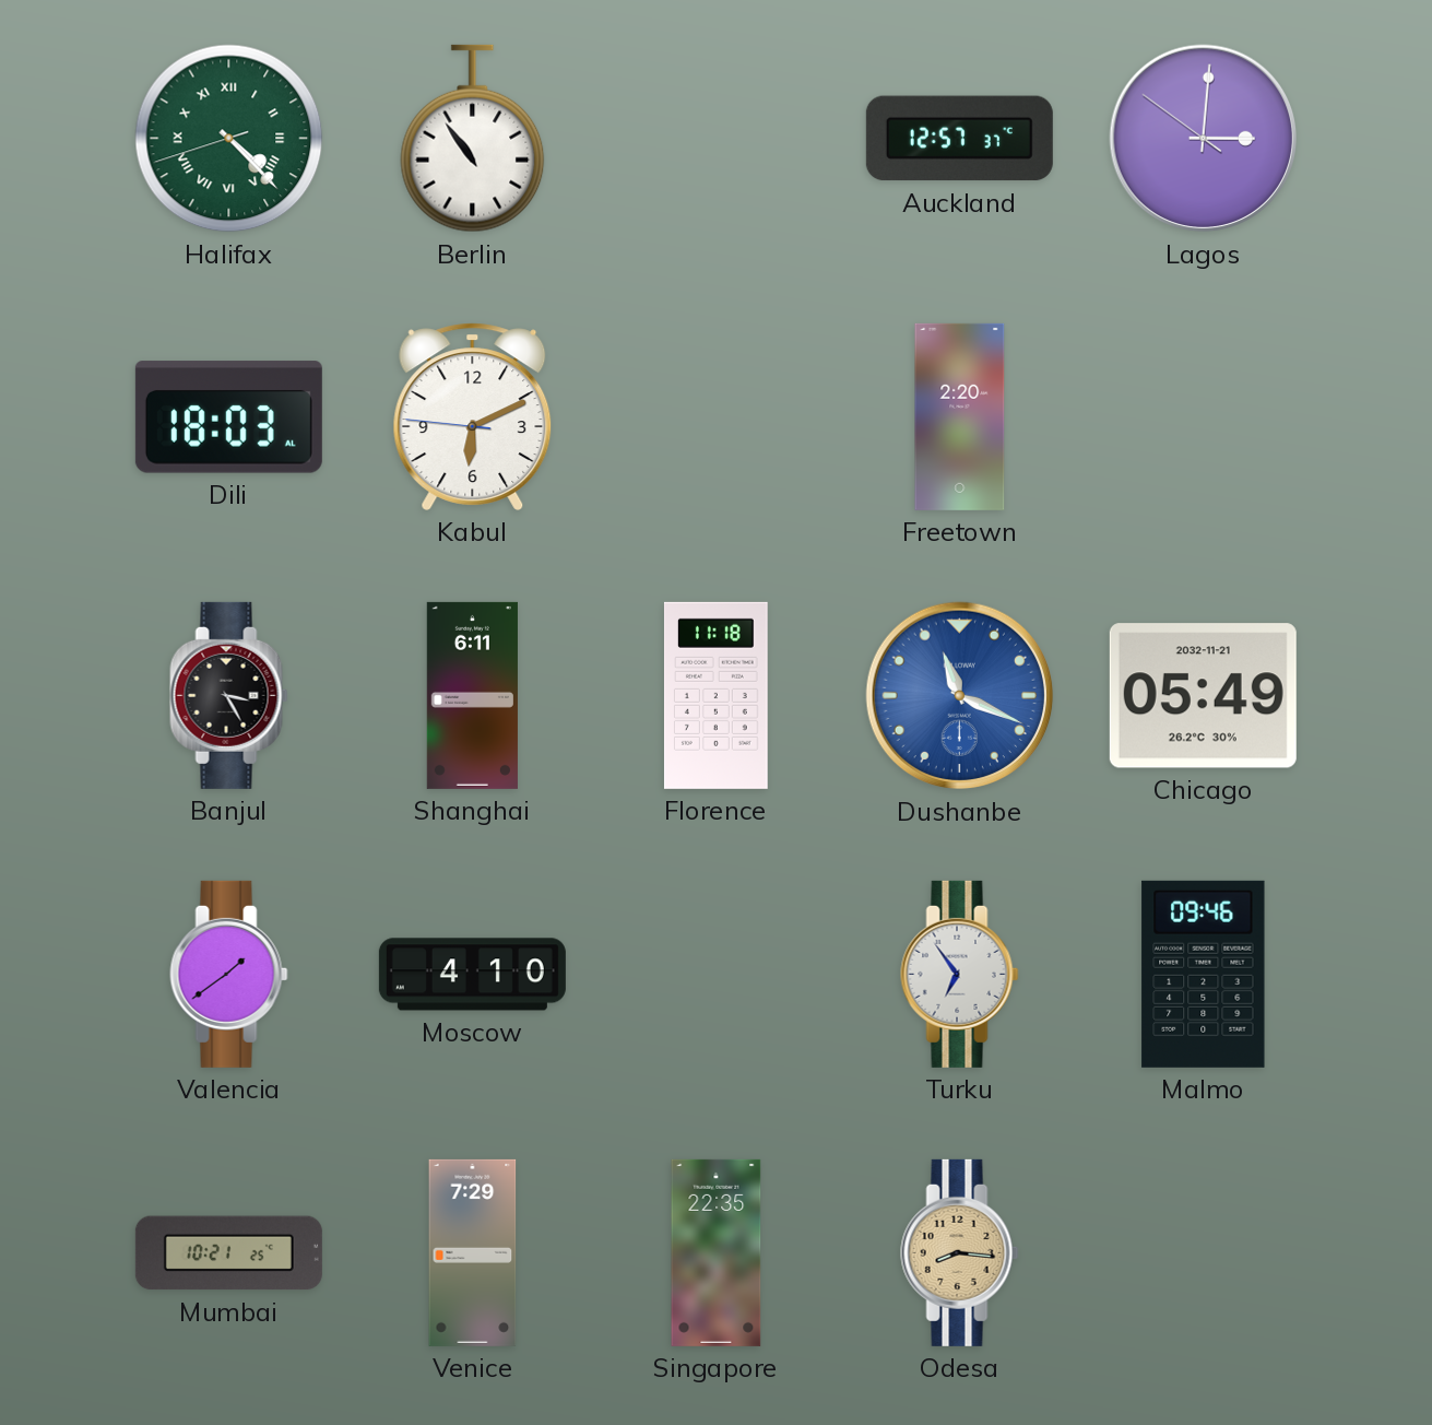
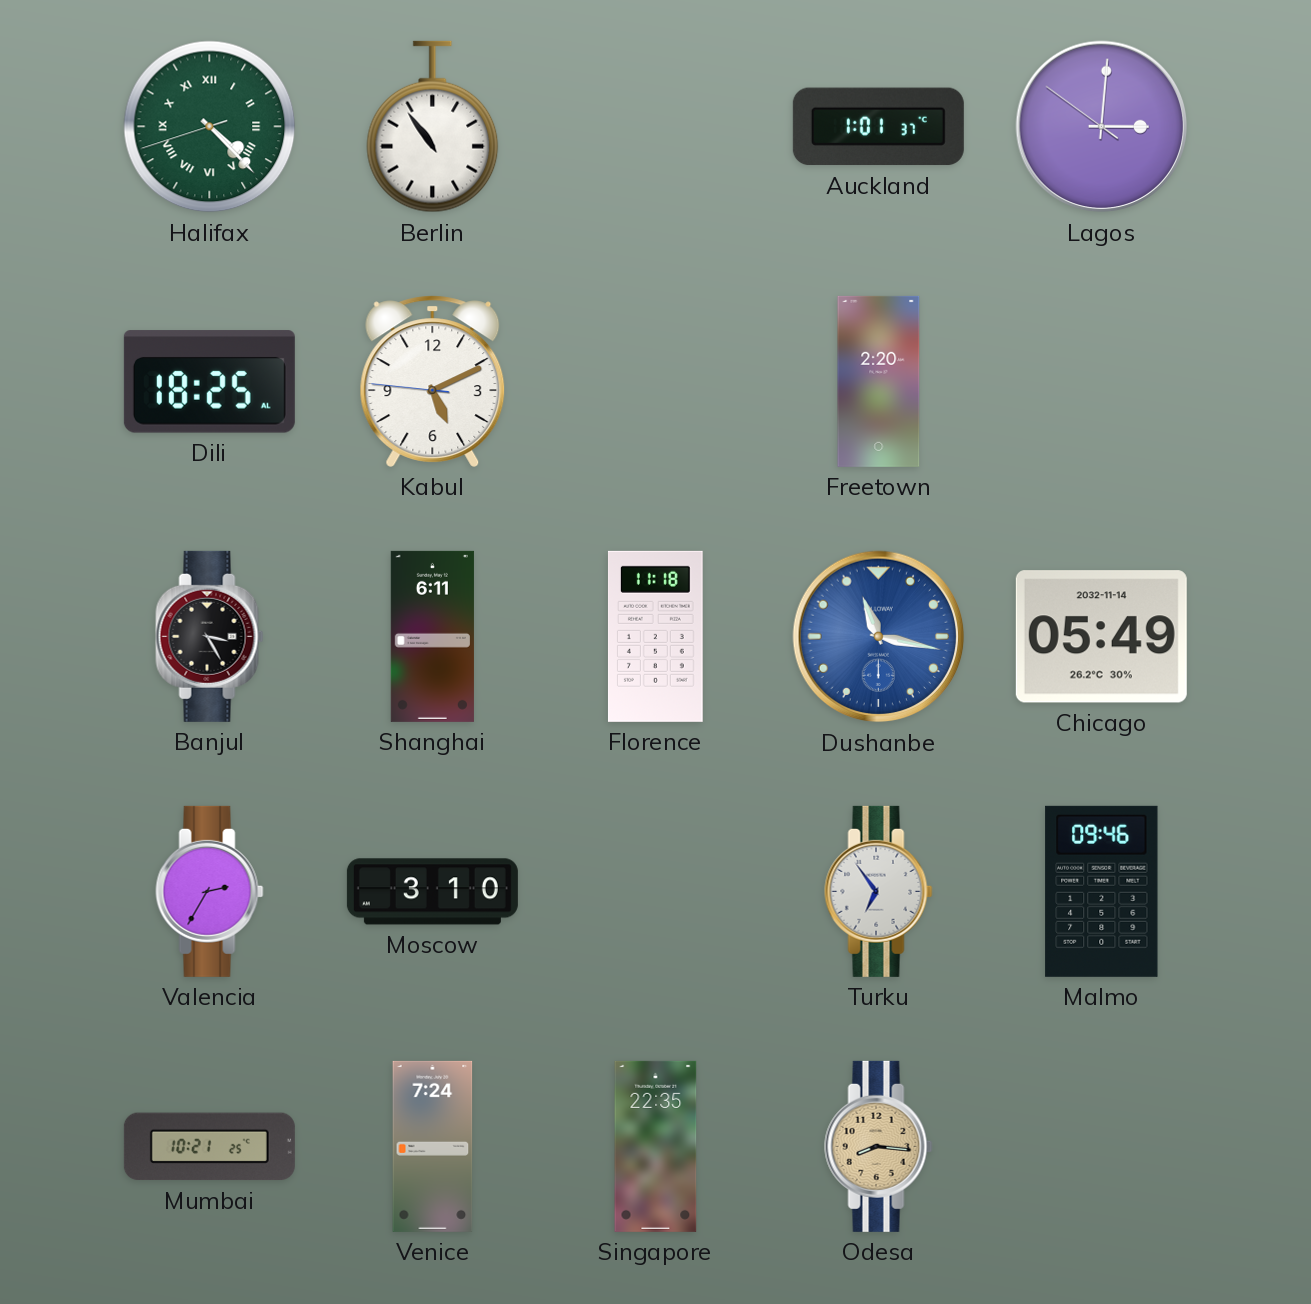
Auckland: 12:57 -> 1:01 (878, 127)
Dili: 18:03 -> 18:25 (209, 382)
Kabul: 6:10 -> 5:10 (433, 381)
Dushanbe: 11:19 -> 11:17 (879, 637)
Chicago date: 2032-11-21 -> 2032-11-14 (1101, 637)
Valencia: 1:39 -> 2:35 (210, 891)
Moscow: 4:10 -> 3:10 (432, 892)
Venice: 7:29 -> 7:24 (433, 1146)
